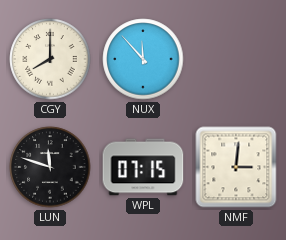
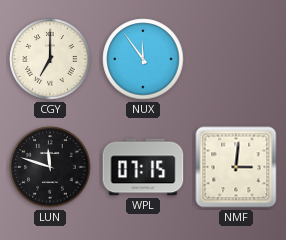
CGY: 8:00 -> 7:00 (50, 59)
NUX: 11:53 -> 11:54 (143, 59)
